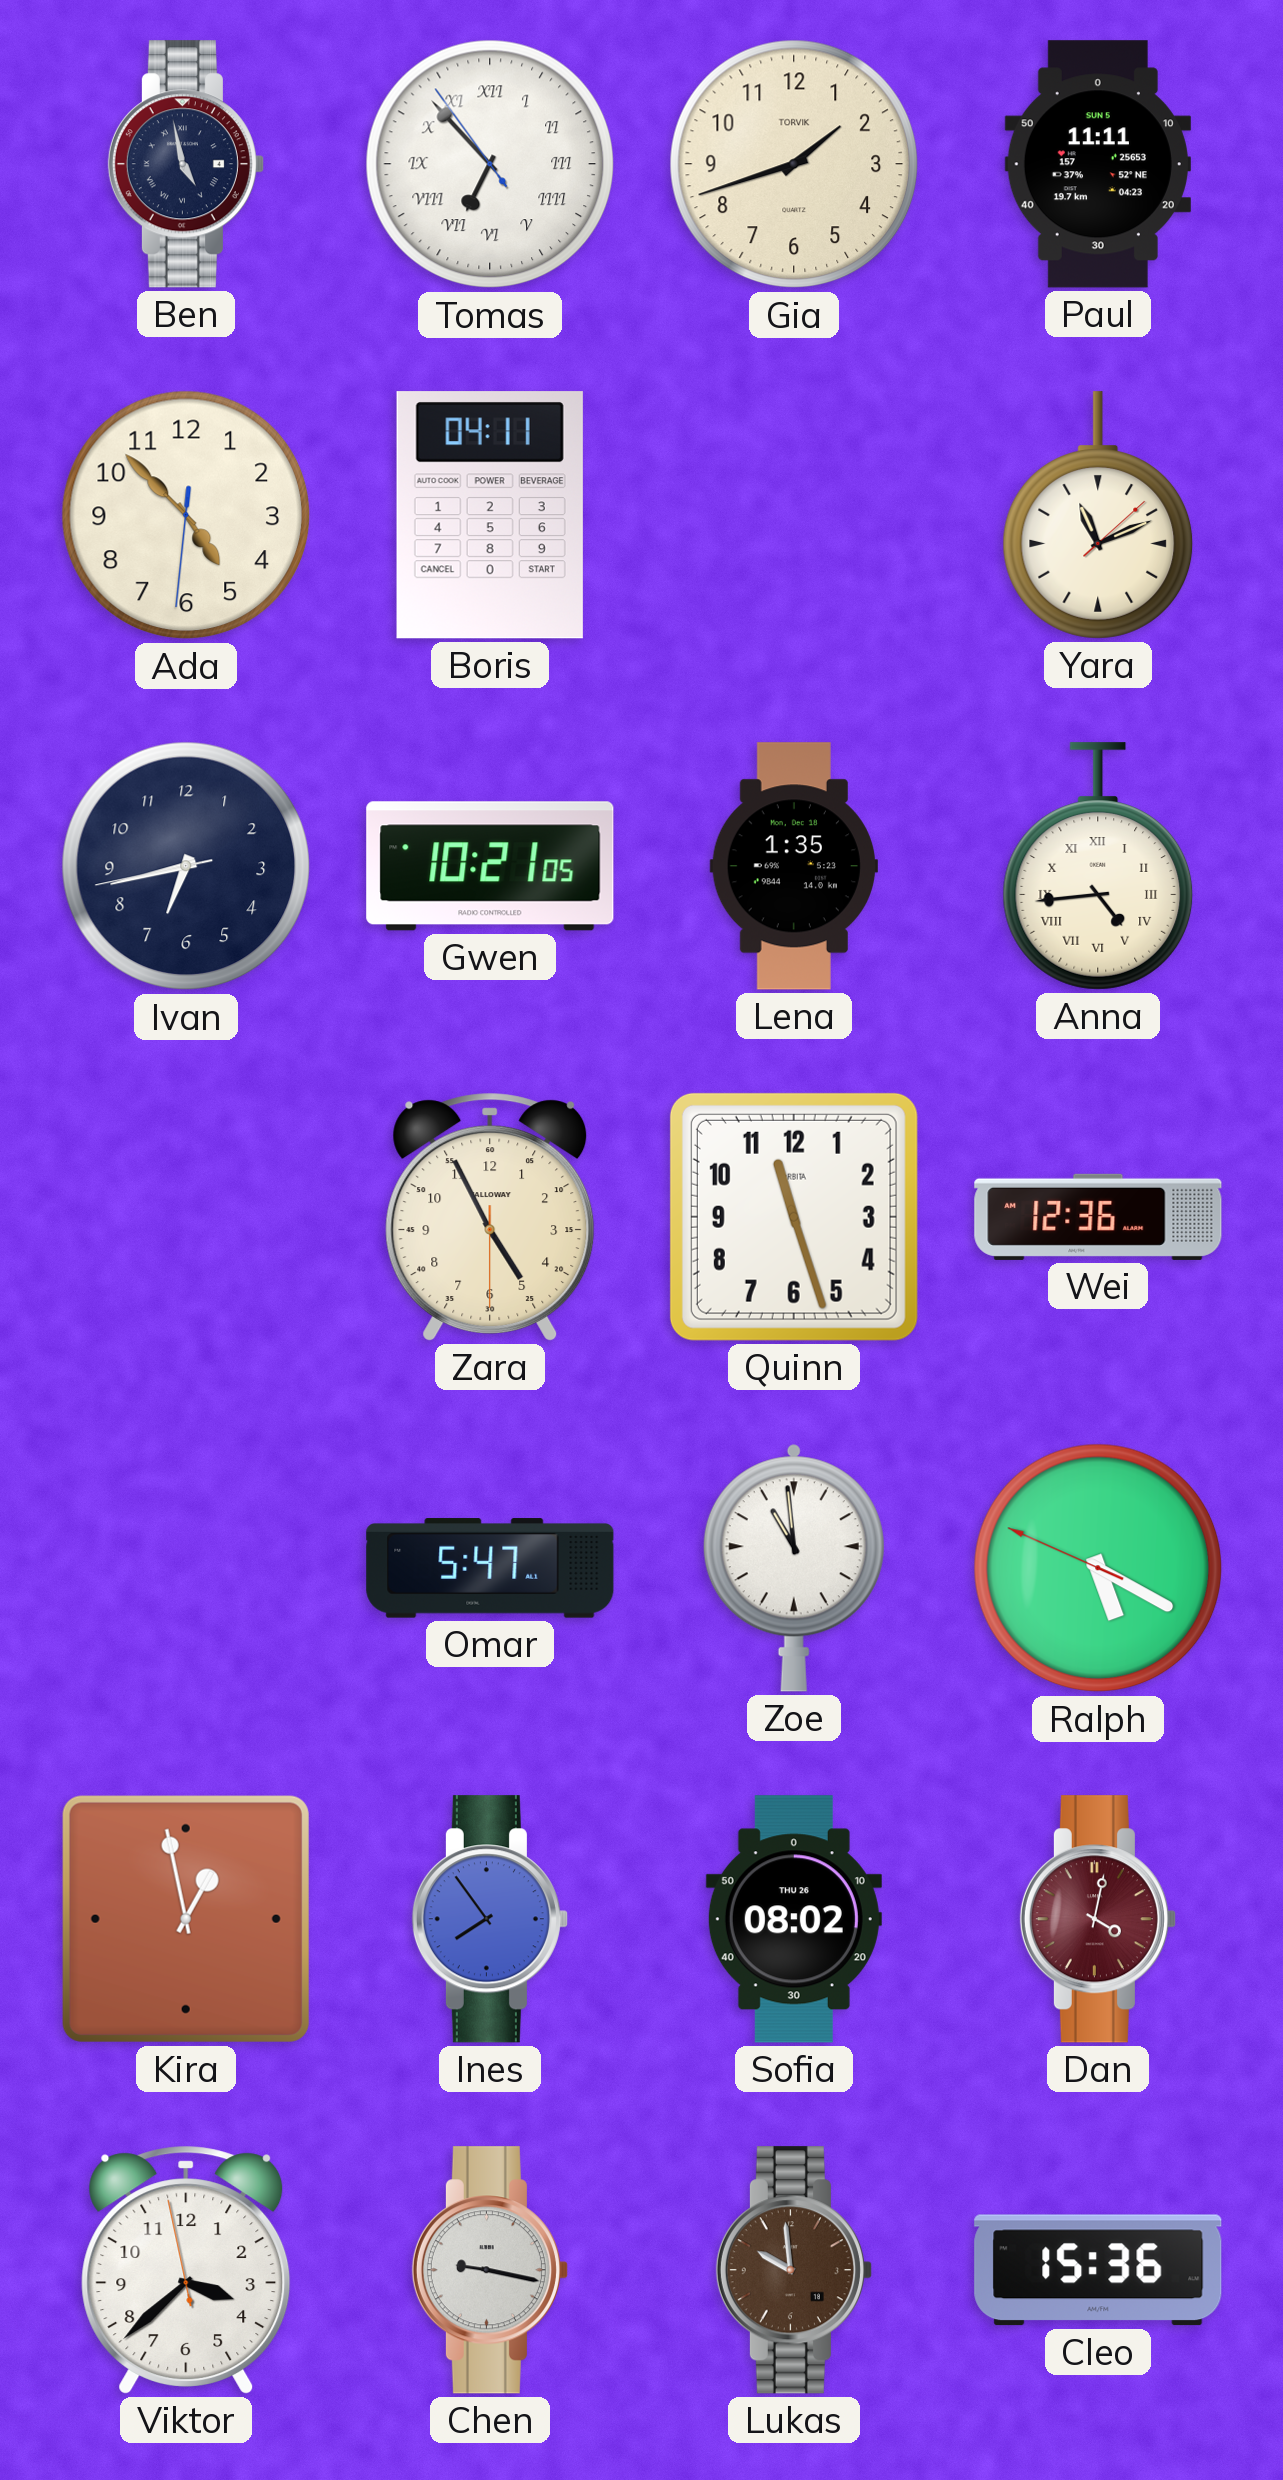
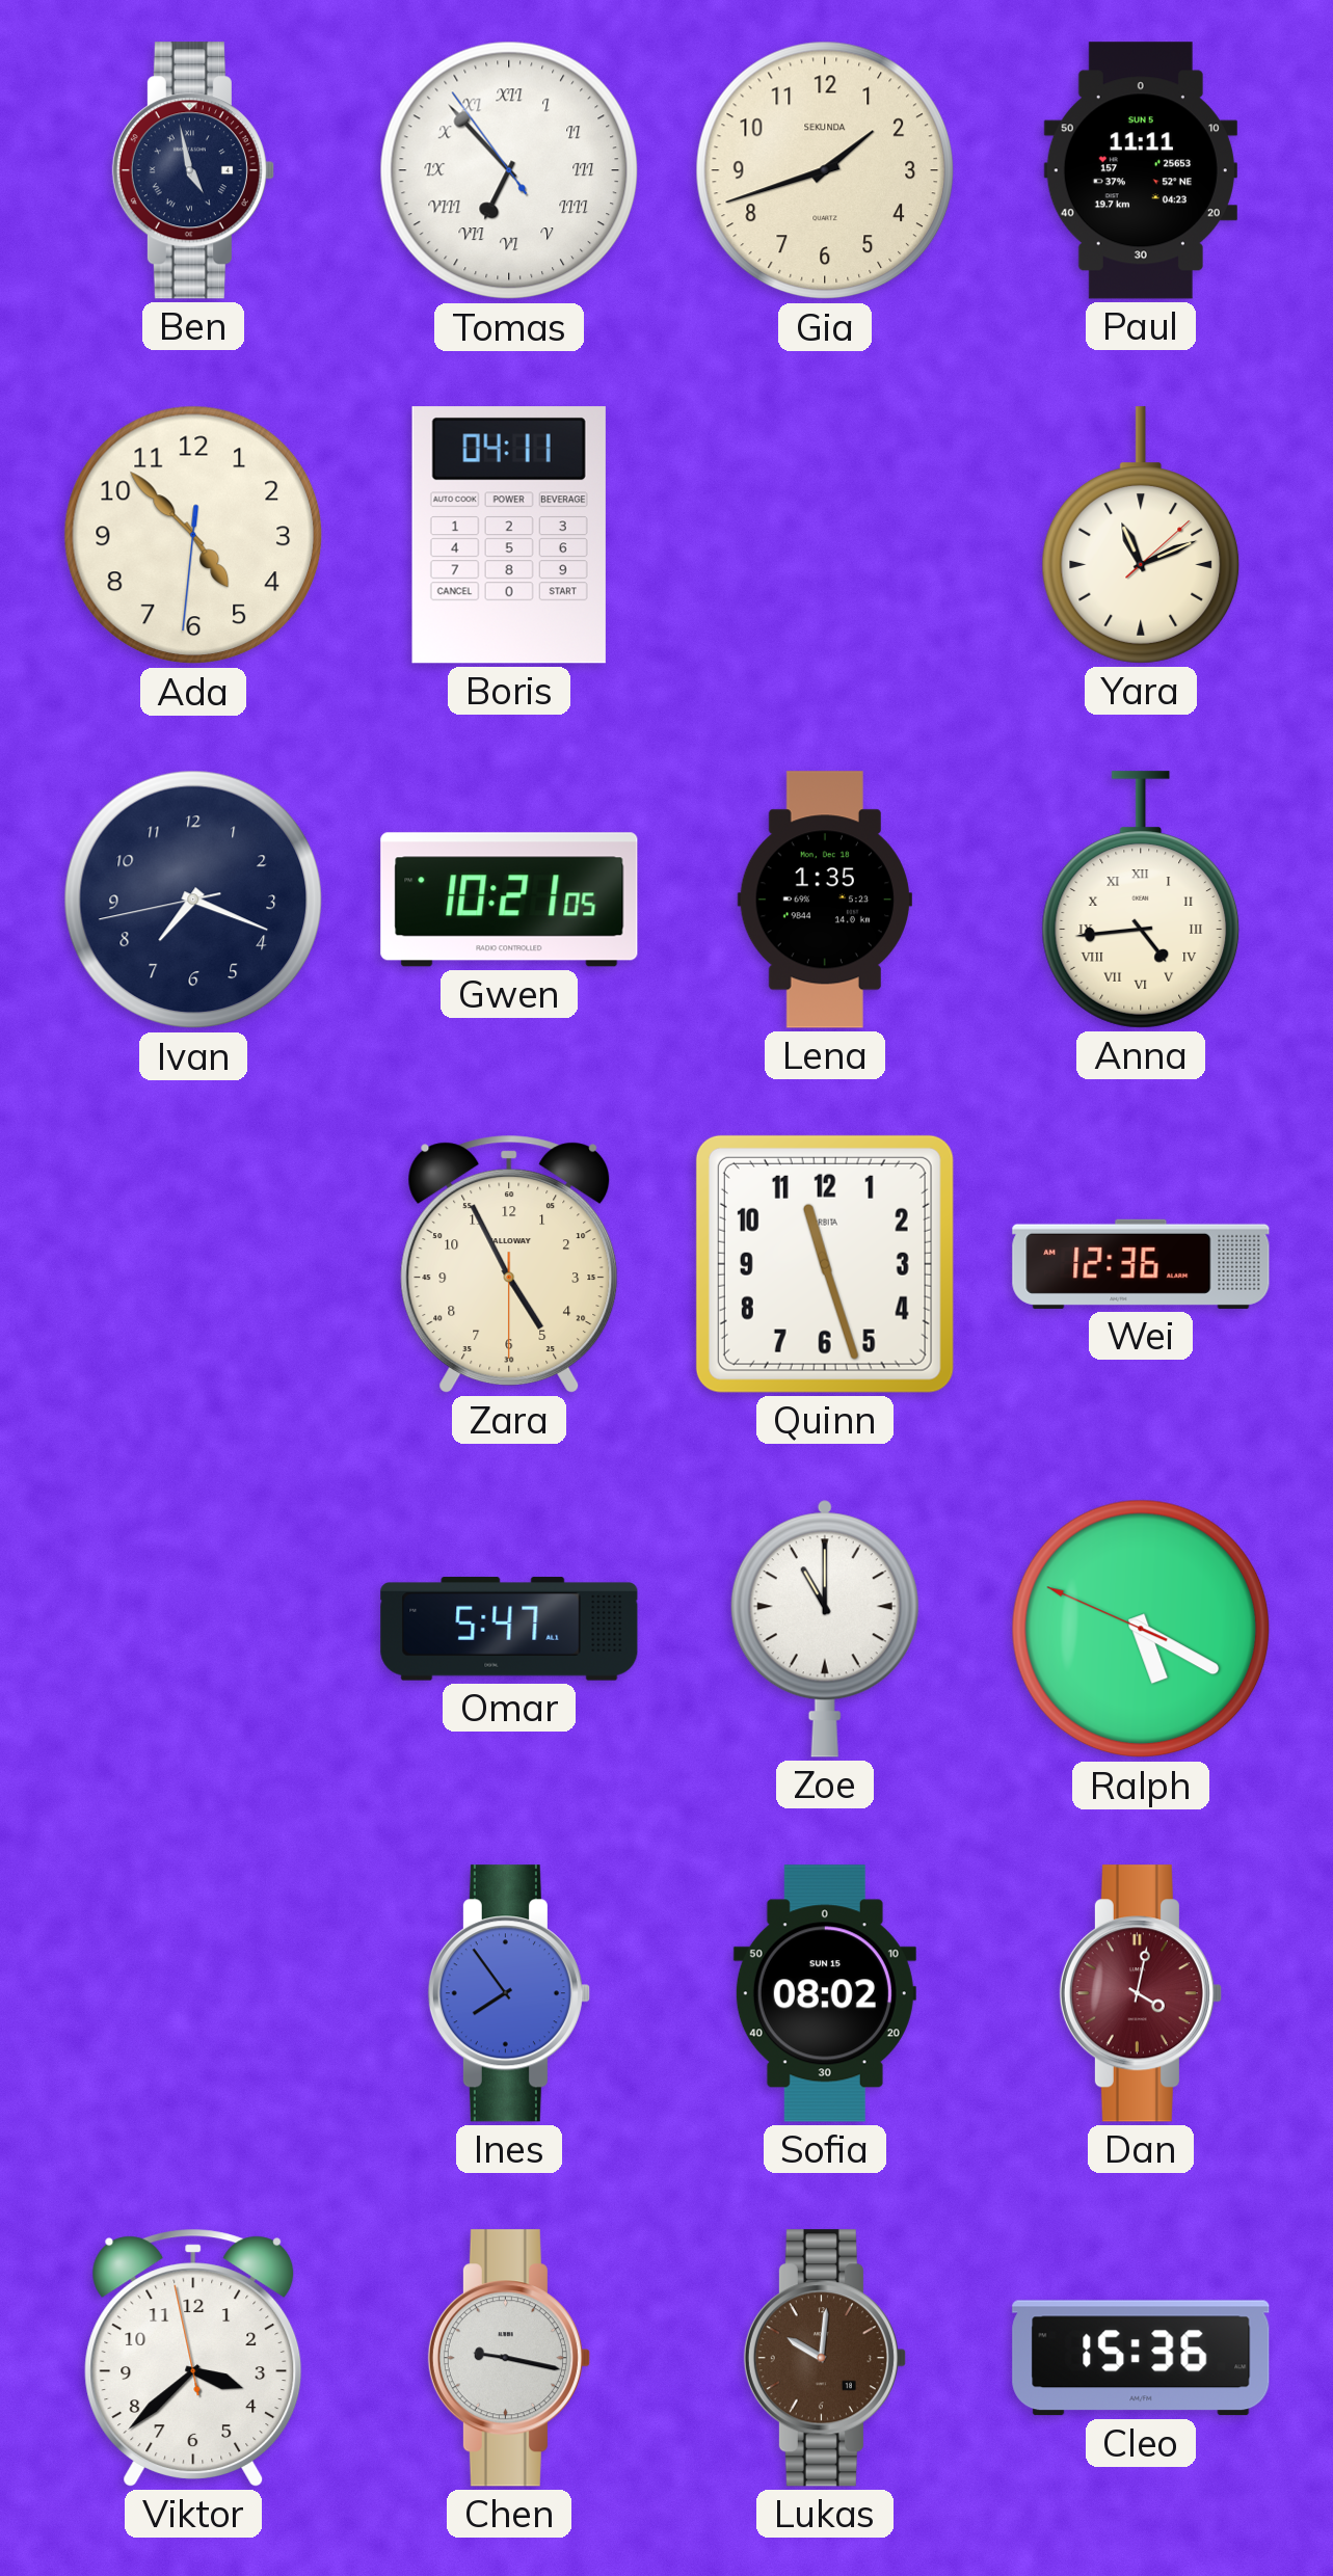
Gia brand: TORVIK -> SEKUNDA (825, 170)
Ivan: 6:42 -> 7:18 (193, 900)
Zoe: 10:59 -> 11:00 (825, 1629)
Kira: 12:58 -> none (186, 1919)
Sofia date: THU 26 -> SUN 15 (825, 1993)
Lukas: 9:59 -> 10:01 (825, 2358)
